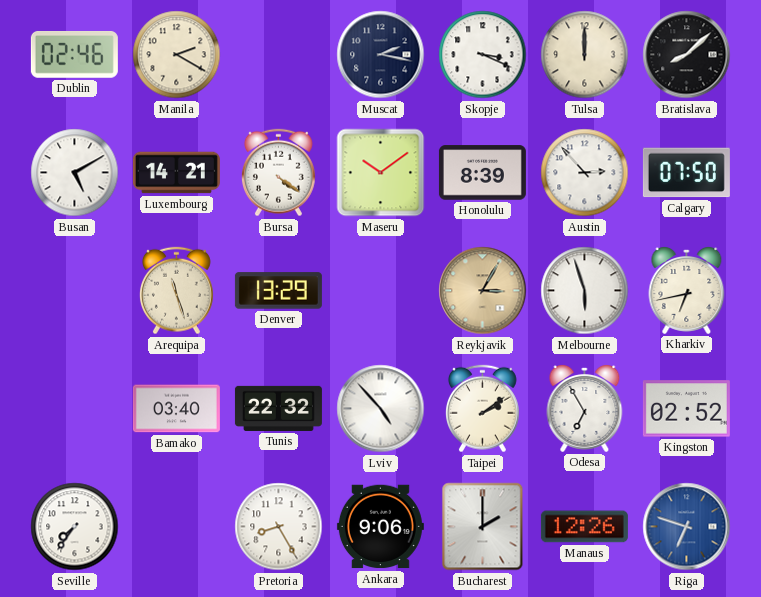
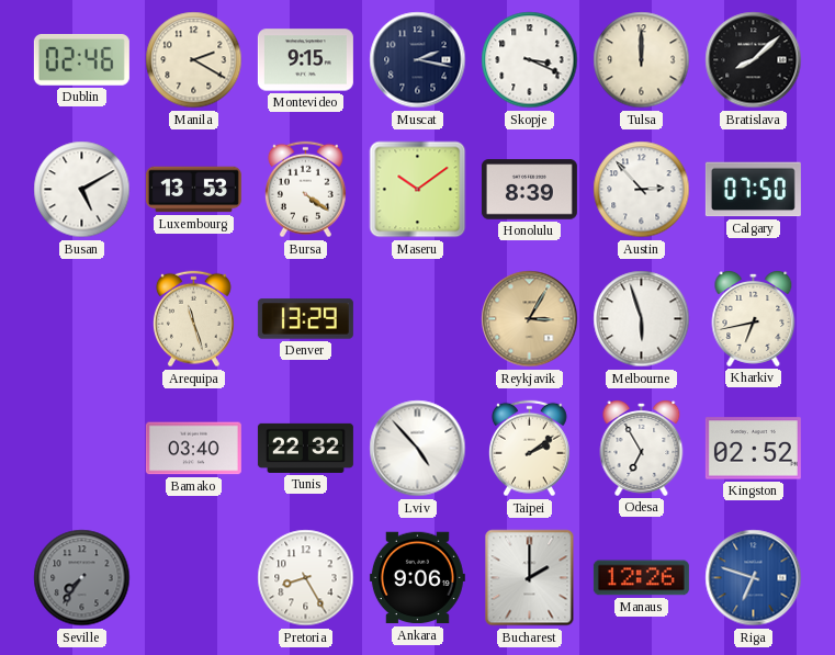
Montevideo: none -> 9:15 (305, 60)
Luxembourg: 14:21 -> 13:53 (193, 190)
Seville dial: white -> grey (82, 578)
